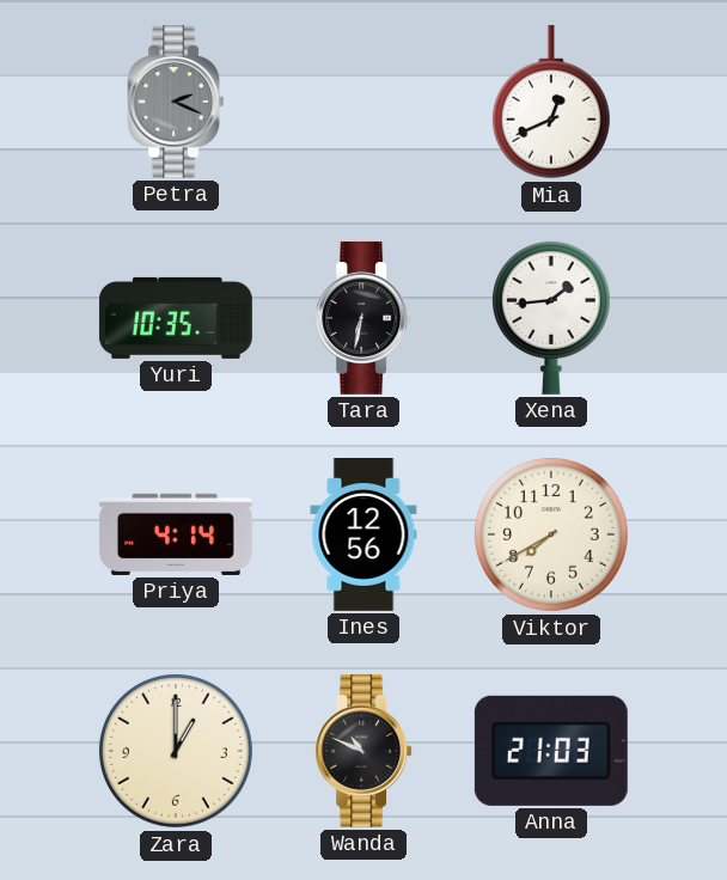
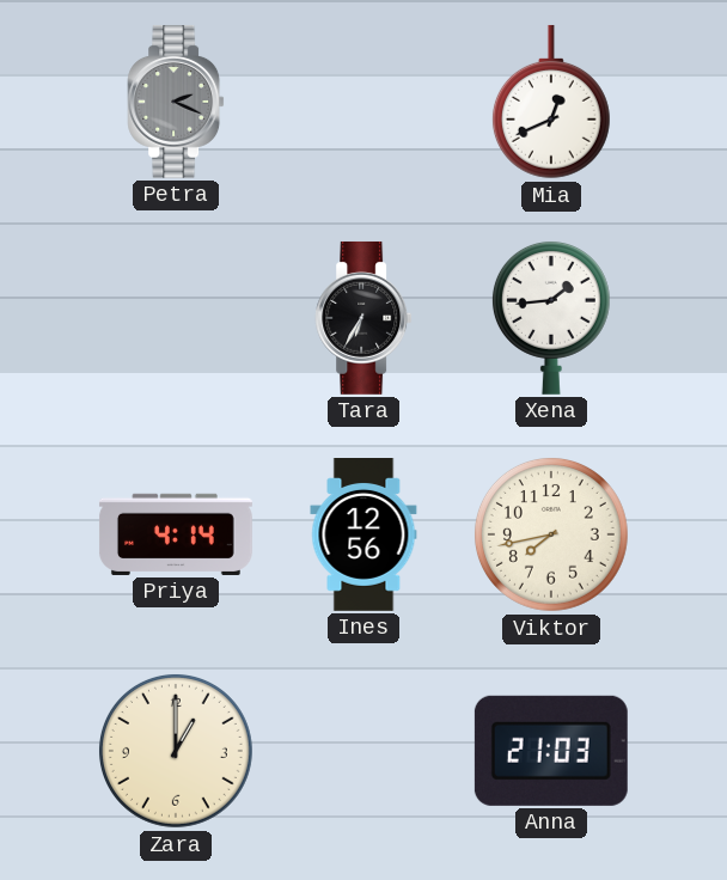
Yuri: 10:35 -> none (176, 318)
Tara: 6:32 -> 6:35 (363, 318)
Viktor: 7:40 -> 7:43 (551, 534)
Wanda: 10:49 -> none (363, 751)
